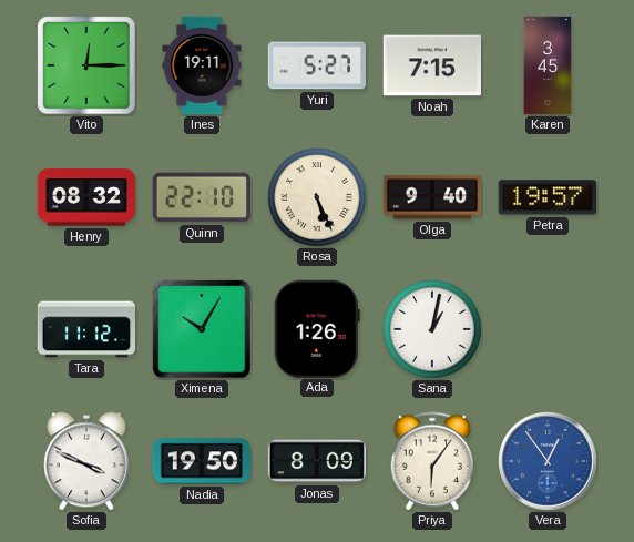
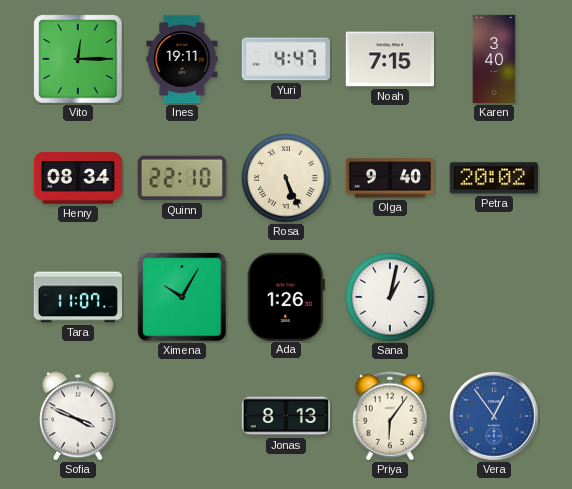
Yuri: 5:27 -> 4:47 (285, 59)
Karen: 3:45 -> 3:40 (494, 59)
Henry: 08:32 -> 08:34 (77, 178)
Petra: 19:57 -> 20:02 (493, 178)
Tara: 11:12 -> 11:07 (77, 297)
Nadia: 19:50 -> none (201, 461)
Jonas: 8:09 -> 8:13 (286, 416)
